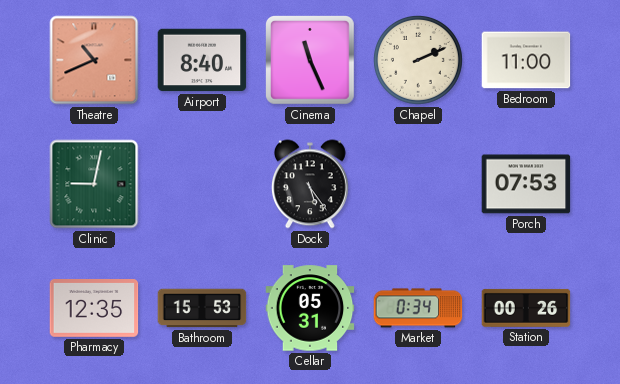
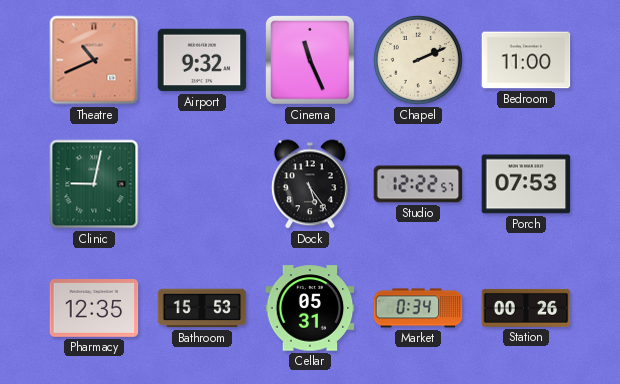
Airport: 8:40 -> 9:32 (202, 60)
Studio: none -> 12:22 (418, 184)
